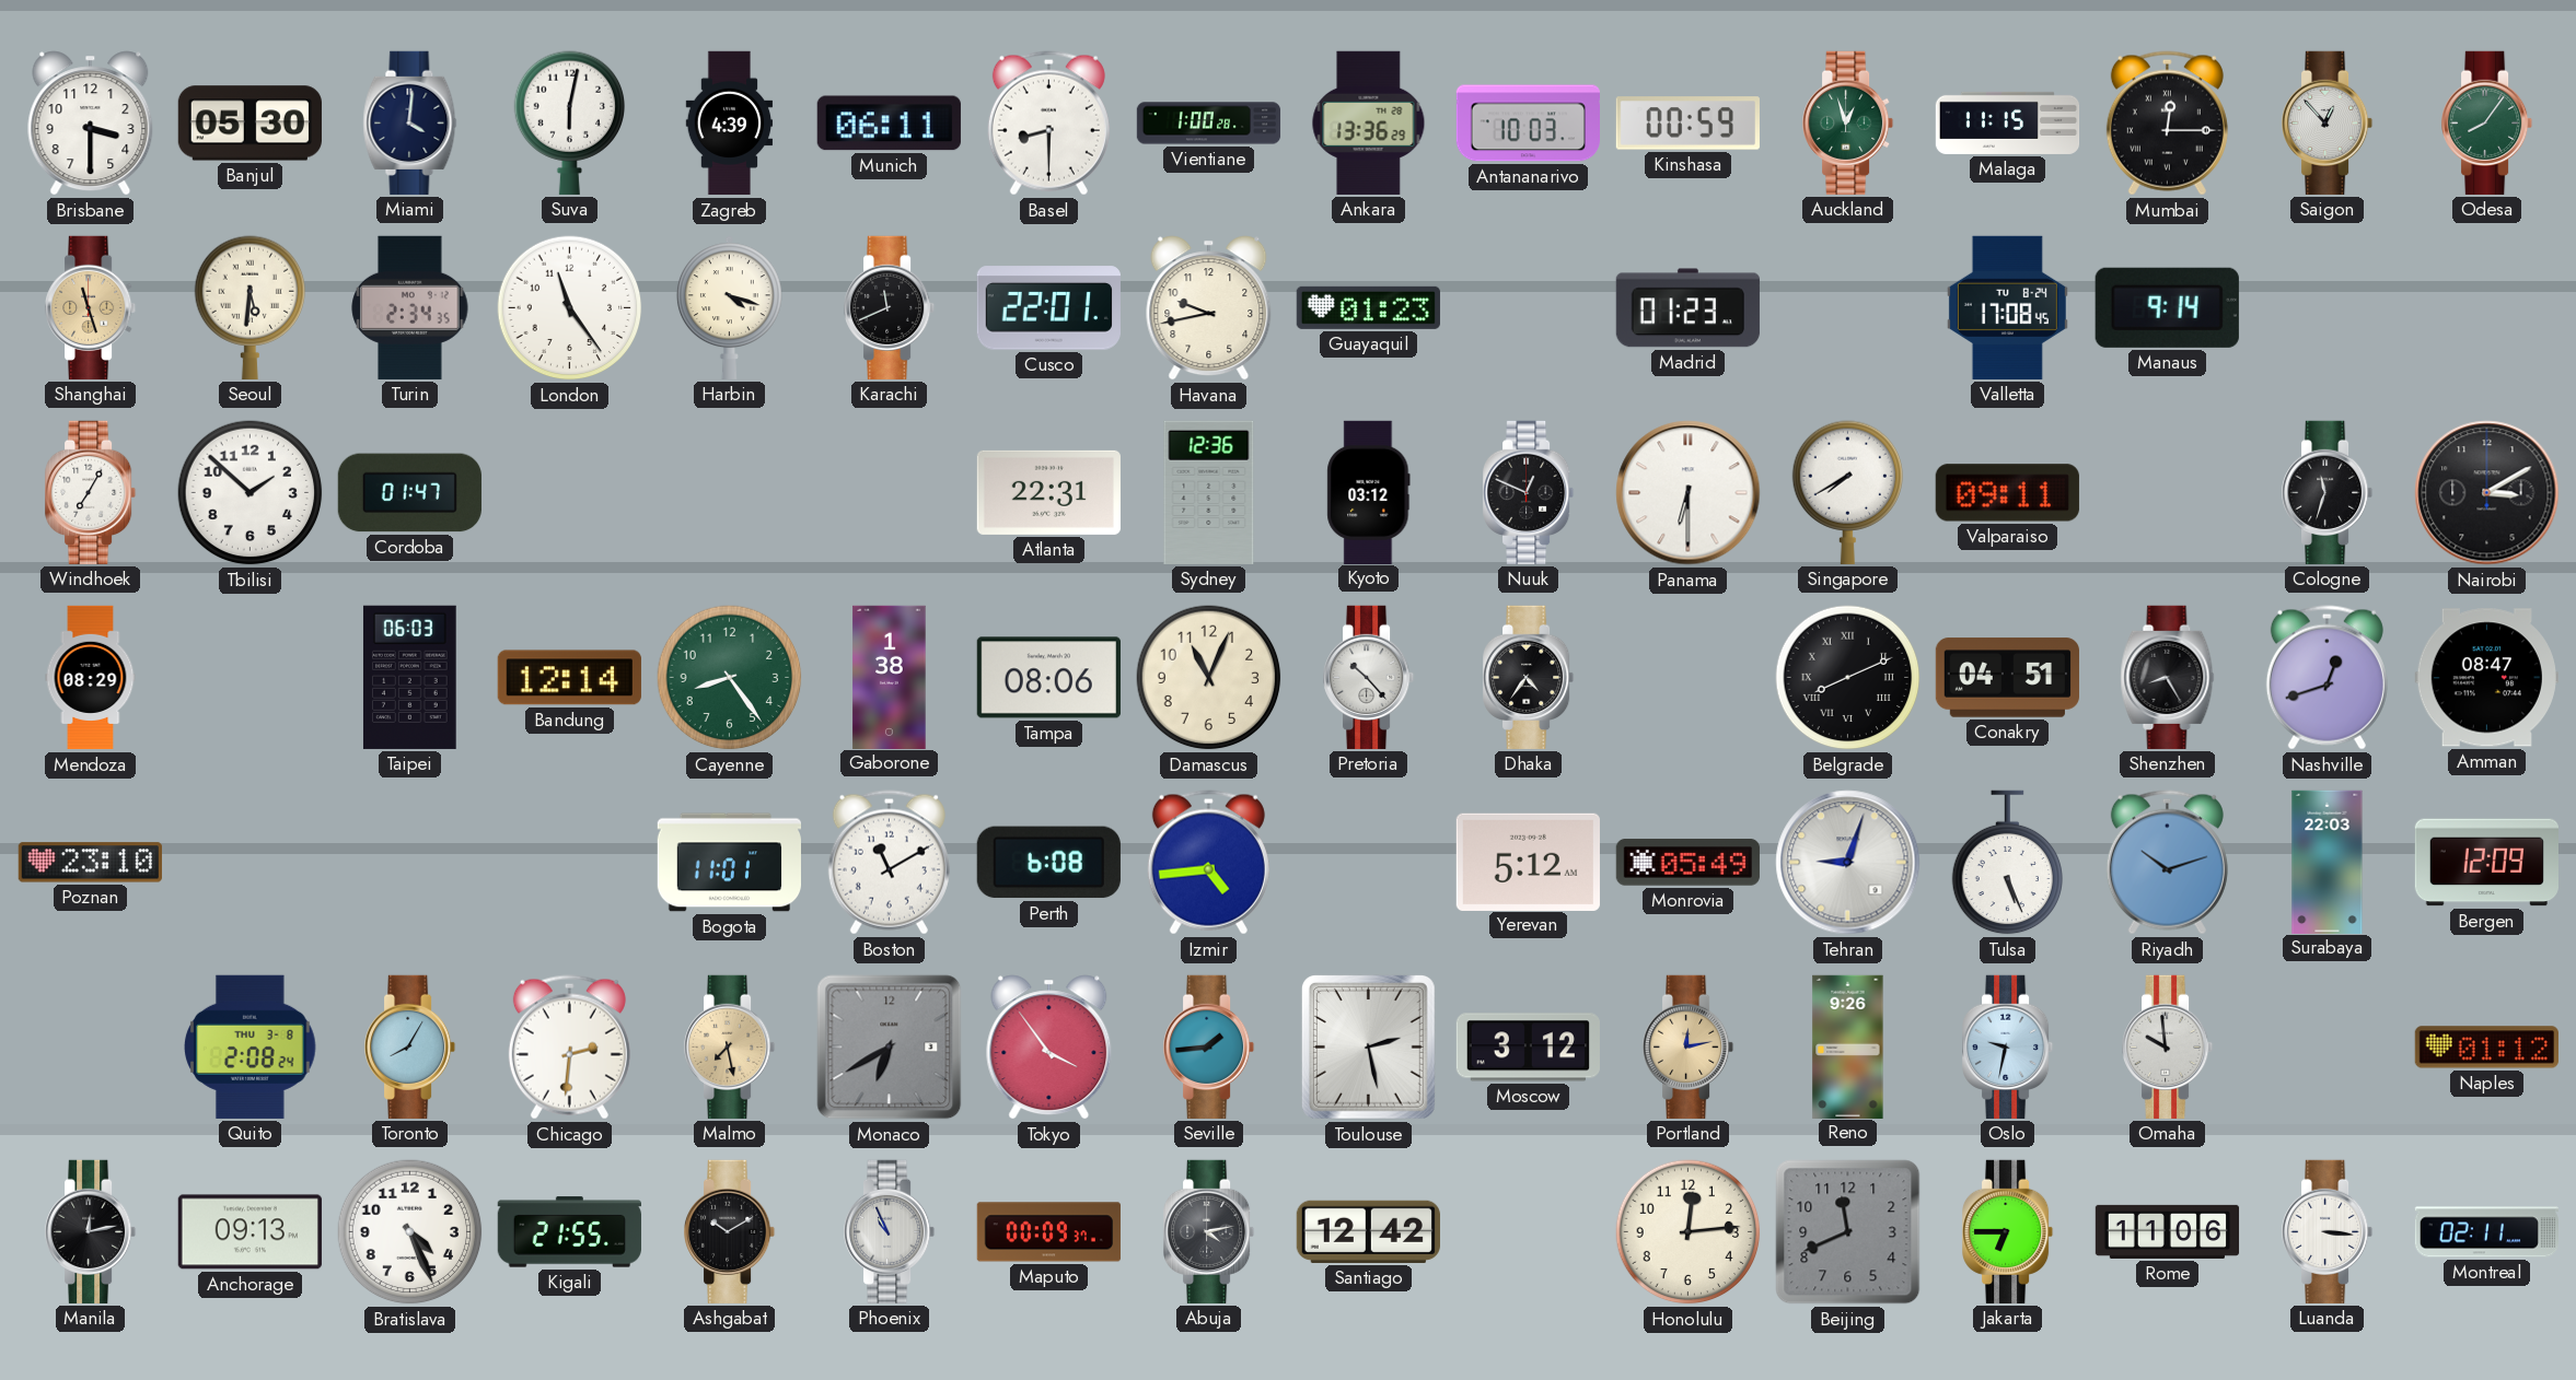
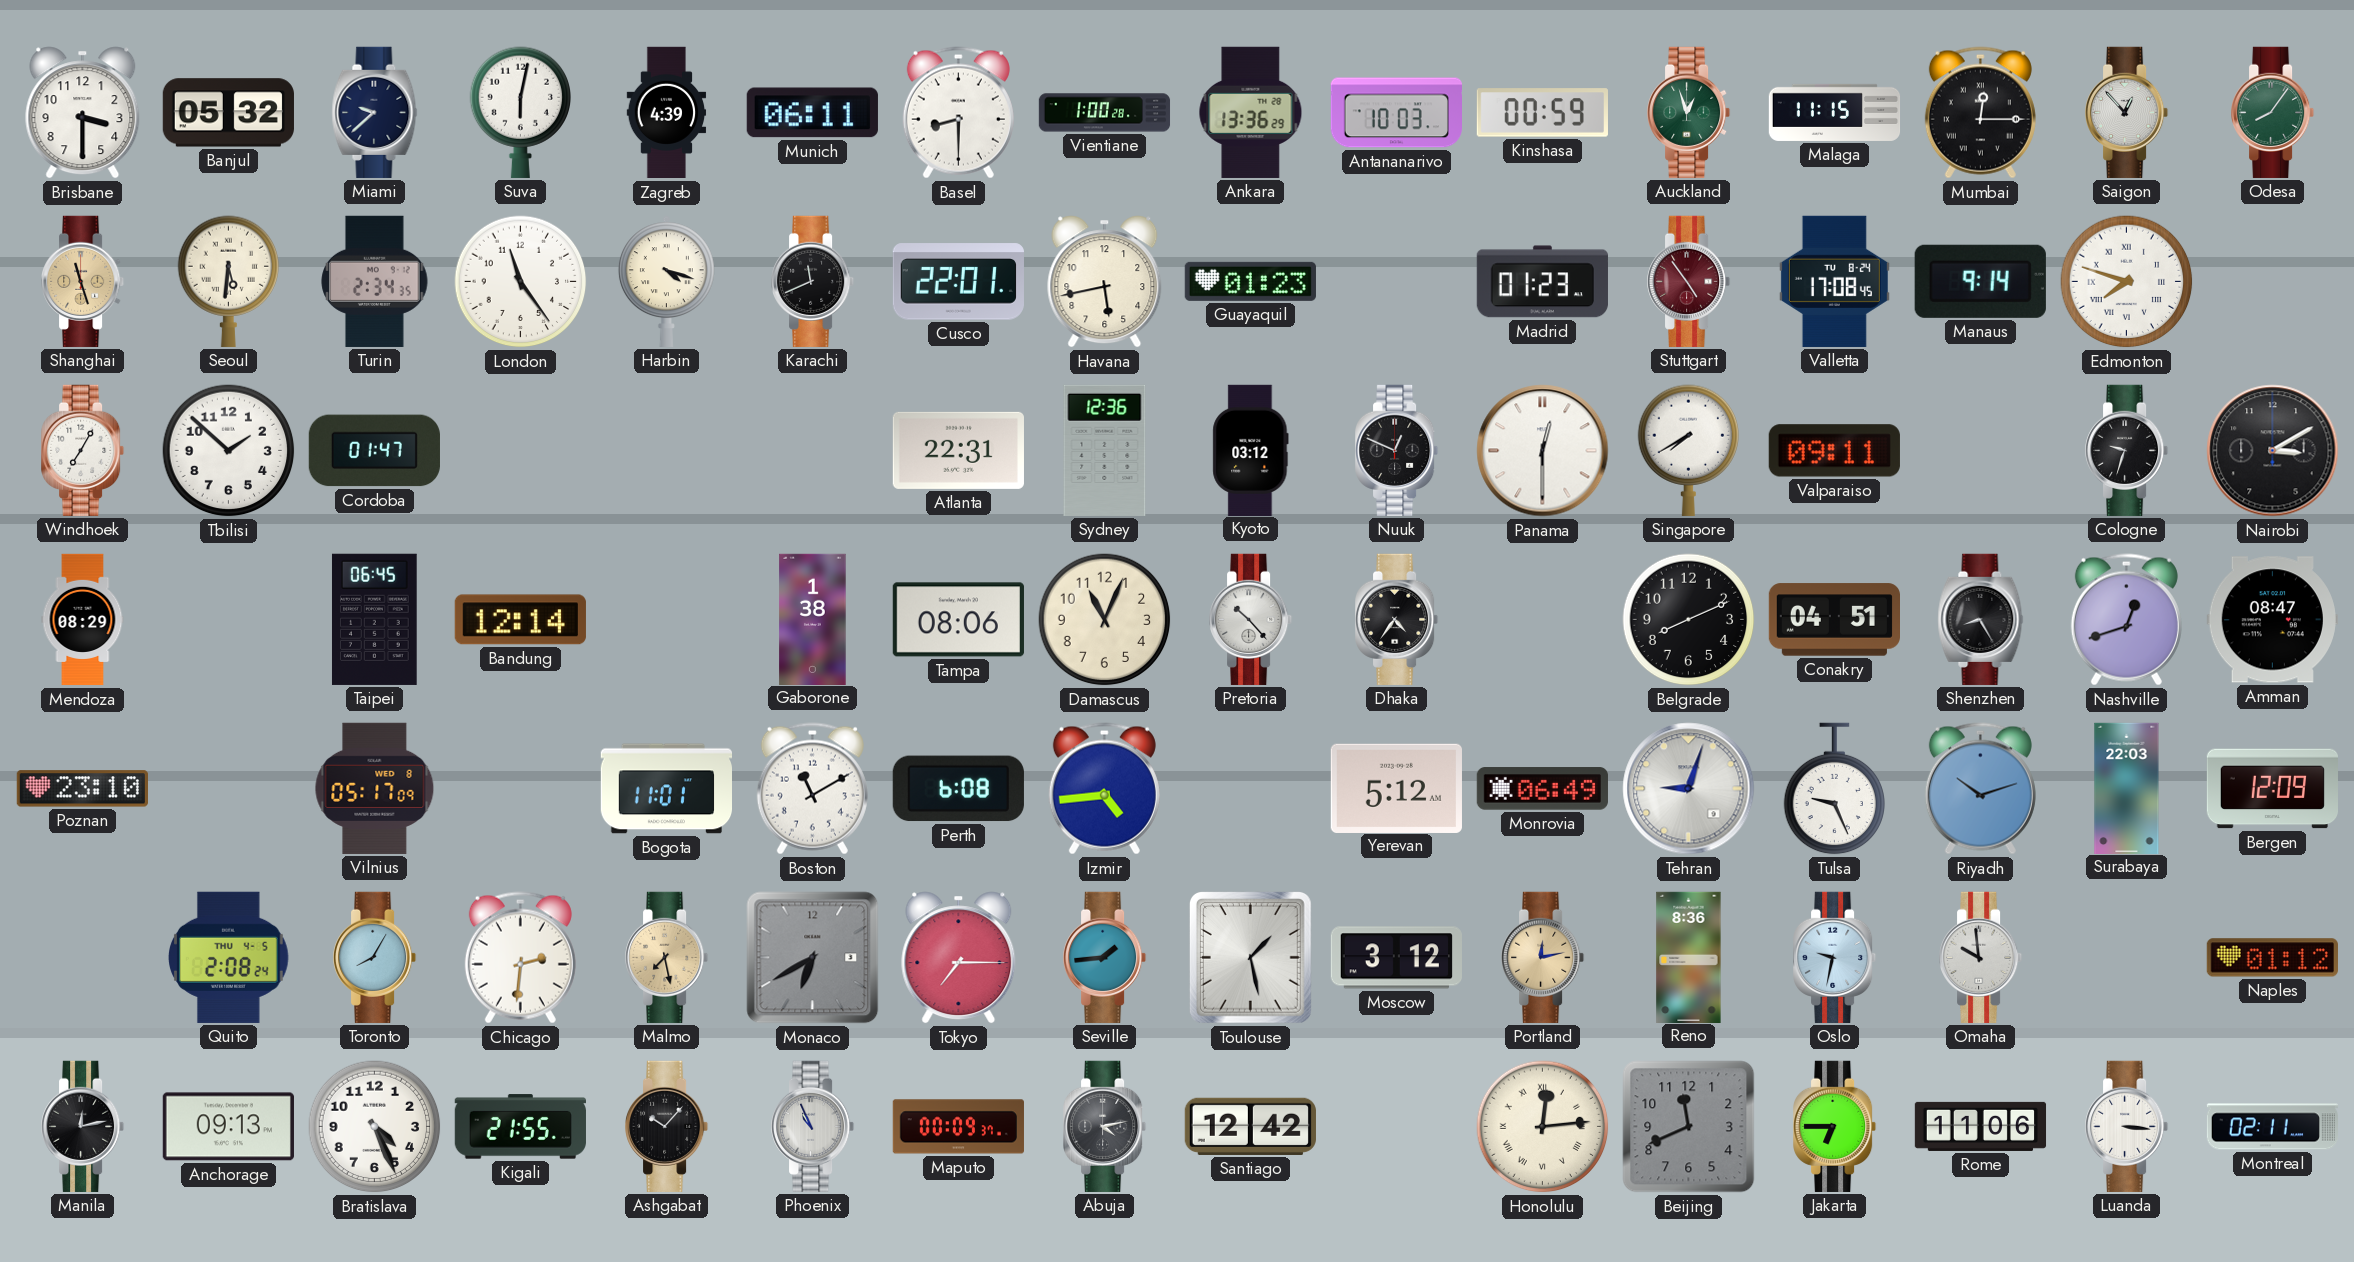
Banjul: 05:30 -> 05:32 (228, 113)
Miami: 4:01 -> 9:38 (375, 112)
Havana: 9:43 -> 5:43 (1105, 282)
Stuttgart: none -> 4:54 (1690, 281)
Edmonton: none -> 7:48 (2127, 282)
Panama: 6:30 -> 12:30 (1543, 451)
Cologne: 11:33 -> 9:33 (2128, 450)
Taipei: 06:03 -> 06:45 (375, 619)
Cayenne: 8:24 -> none (730, 678)
Belgrade numerals: Roman -> Arabic (1689, 620)
Vilnius: none -> 05:17 (375, 788)
Monrovia: 05:49 -> 06:49 (1542, 789)
Tulsa: 5:26 -> 9:26 (1834, 789)
Quito date: THU 3-8 -> THU 4-5 (229, 957)
Tokyo: 3:54 -> 7:15 (959, 958)
Toulouse: 2:28 -> 1:28 (1250, 957)
Reno: 9:26 -> 8:36 (1689, 957)
Ashgabat: 10:10 -> 10:07 (668, 1126)
Honolulu numerals: Arabic -> Roman (1543, 1127)
